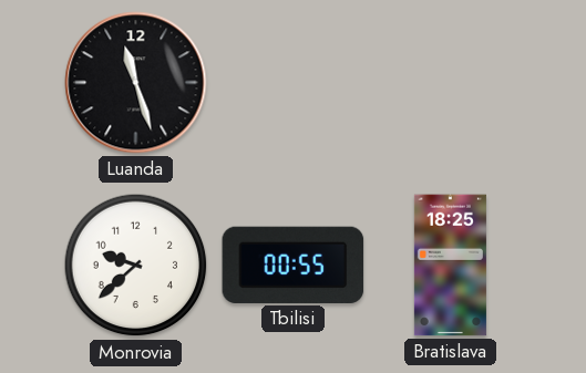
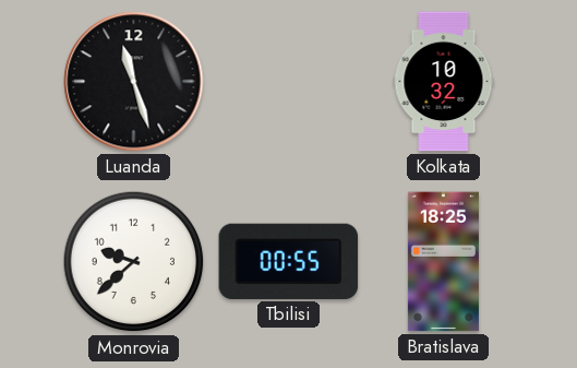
Kolkata: none -> 10:32 (444, 82)
